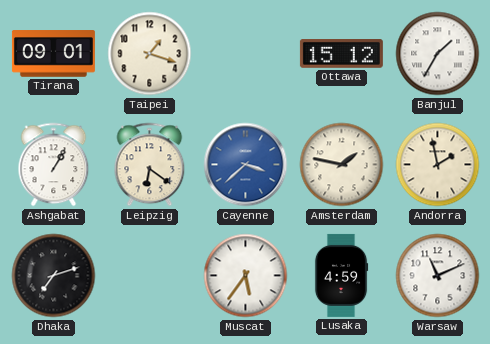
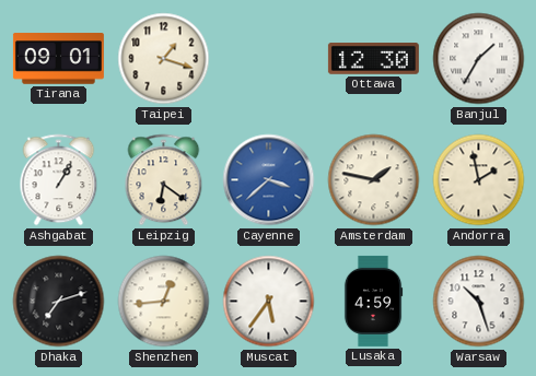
Ottawa: 15:12 -> 12:30 (373, 59)
Shenzhen: none -> 12:44 (164, 302)
Warsaw: 11:11 -> 10:27 (479, 302)
